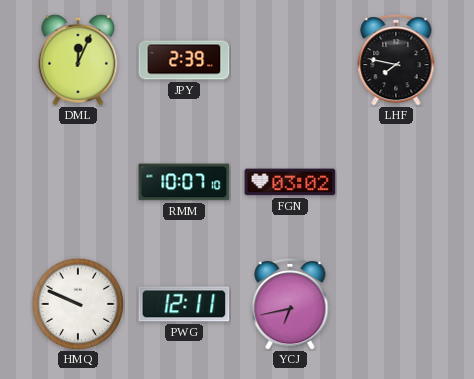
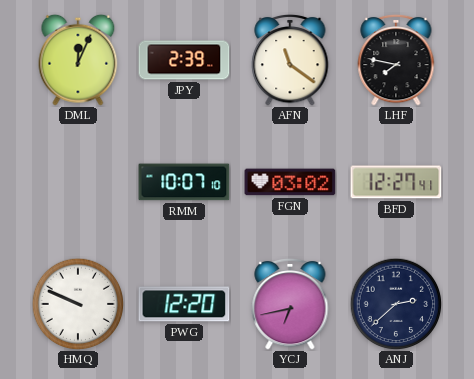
AFN: none -> 11:21 (290, 60)
BFD: none -> 12:27 (396, 182)
PWG: 12:11 -> 12:20 (184, 304)
ANJ: none -> 2:38 (396, 304)
